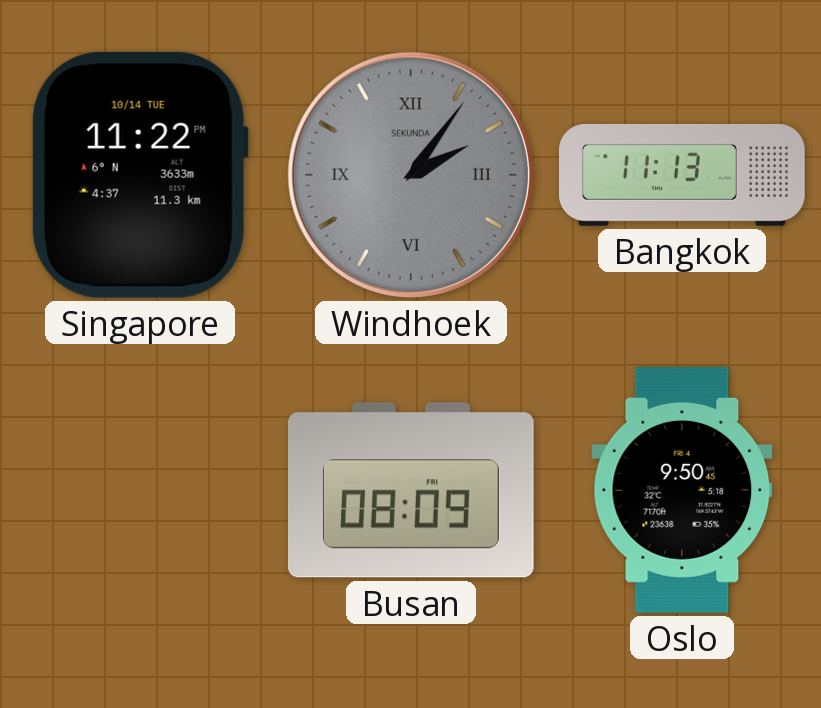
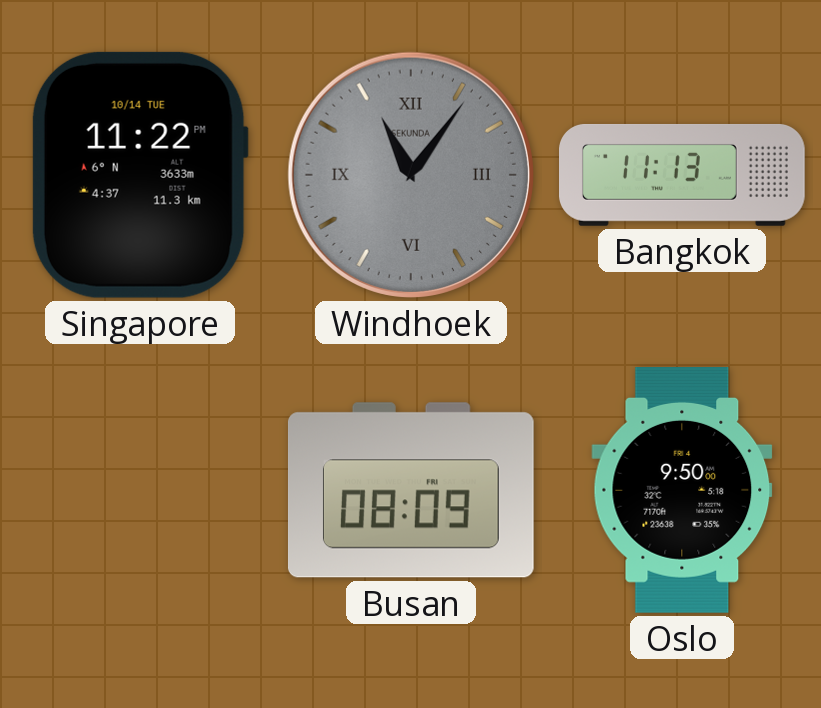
Windhoek: 2:06 -> 11:06 (411, 175)
Oslo: 9:50:45 -> 9:50:00 (682, 491)
